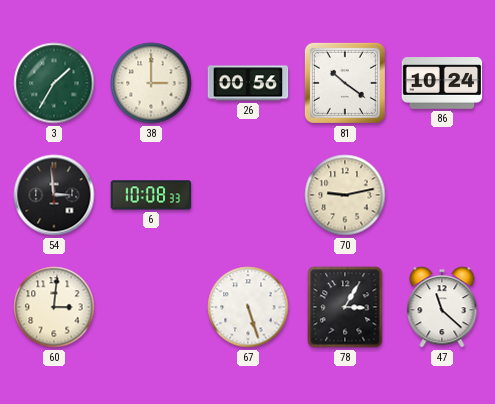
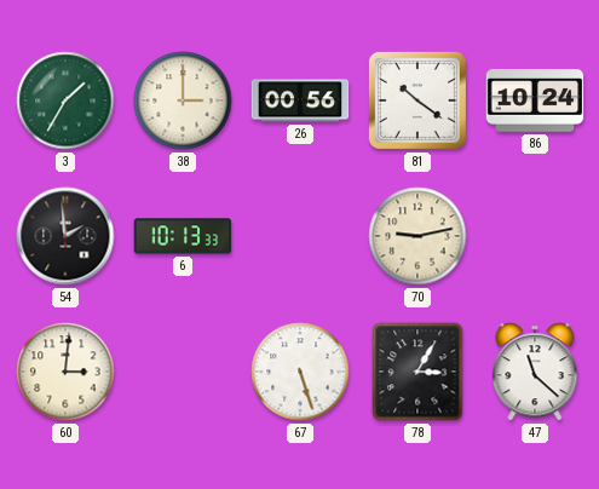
54: 2:59 -> 1:59 (65, 236)
6: 10:08 -> 10:13 (183, 236)
